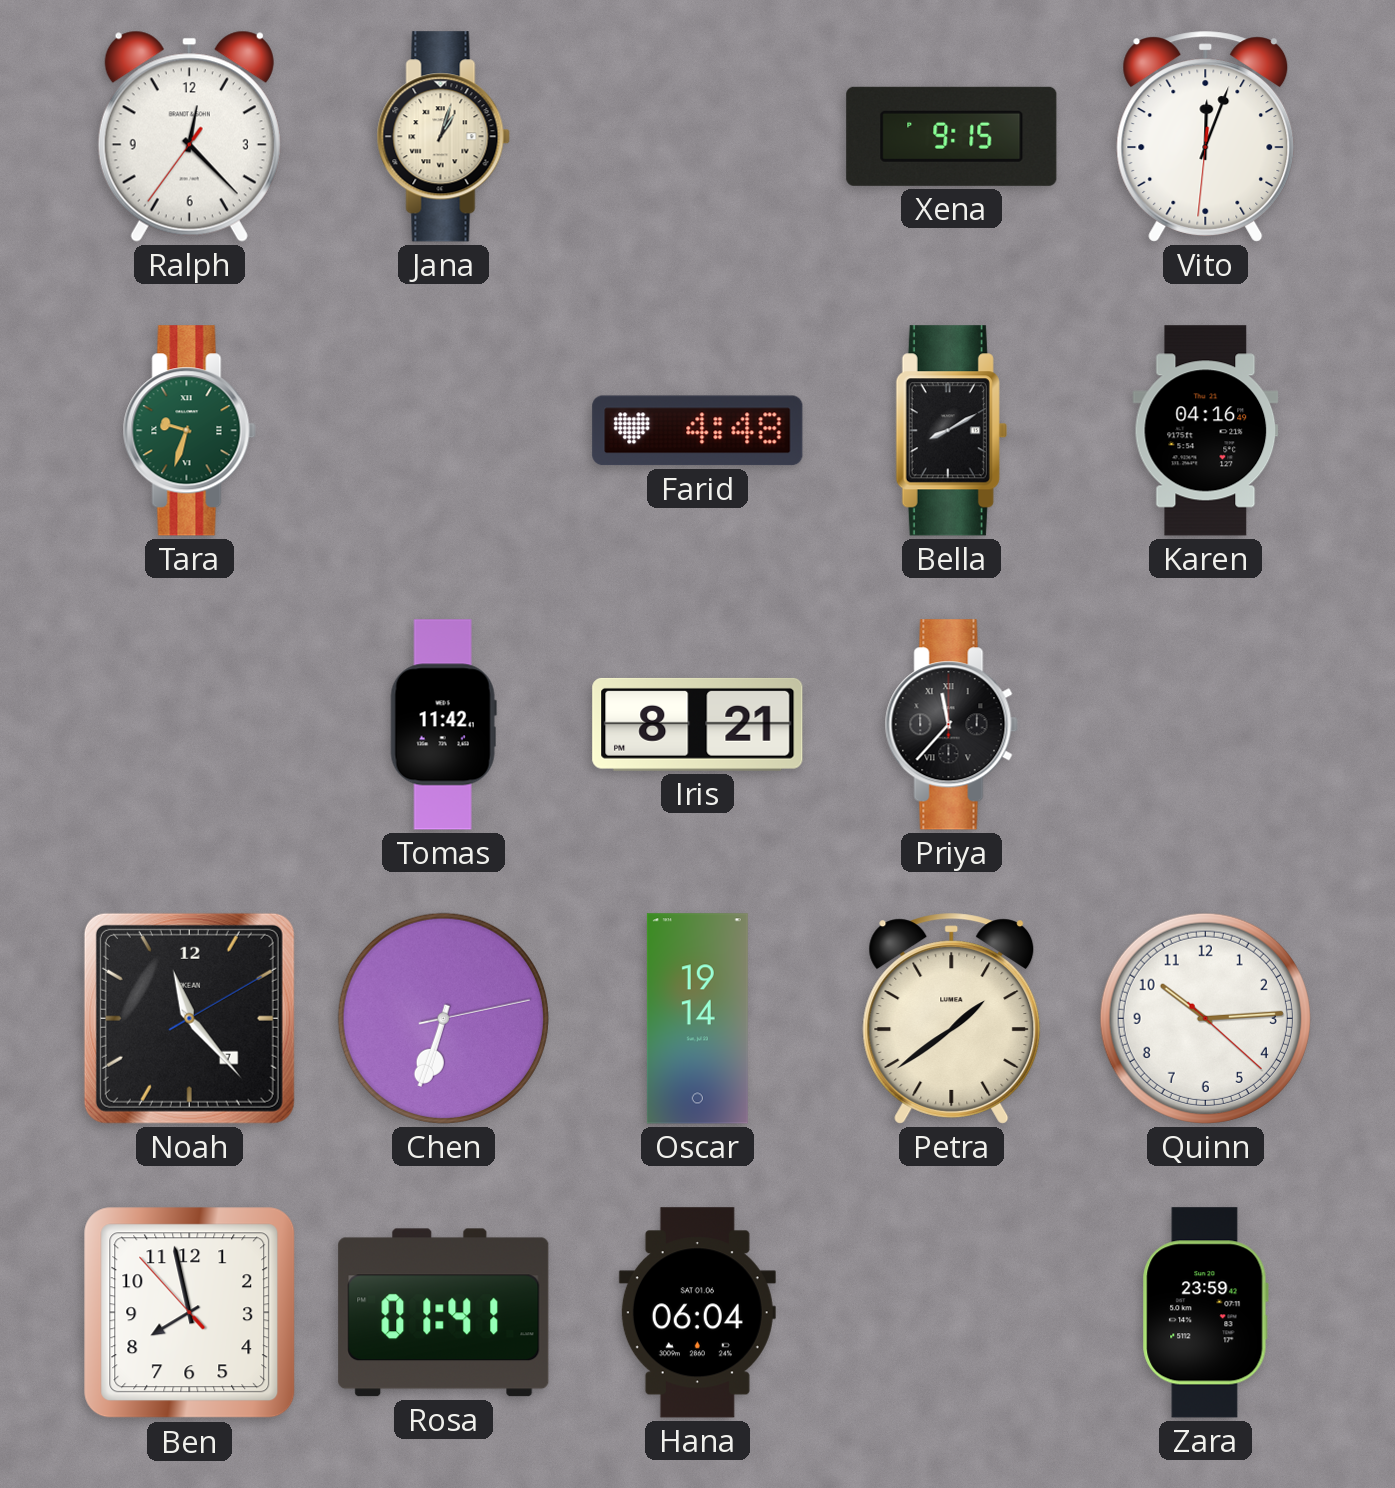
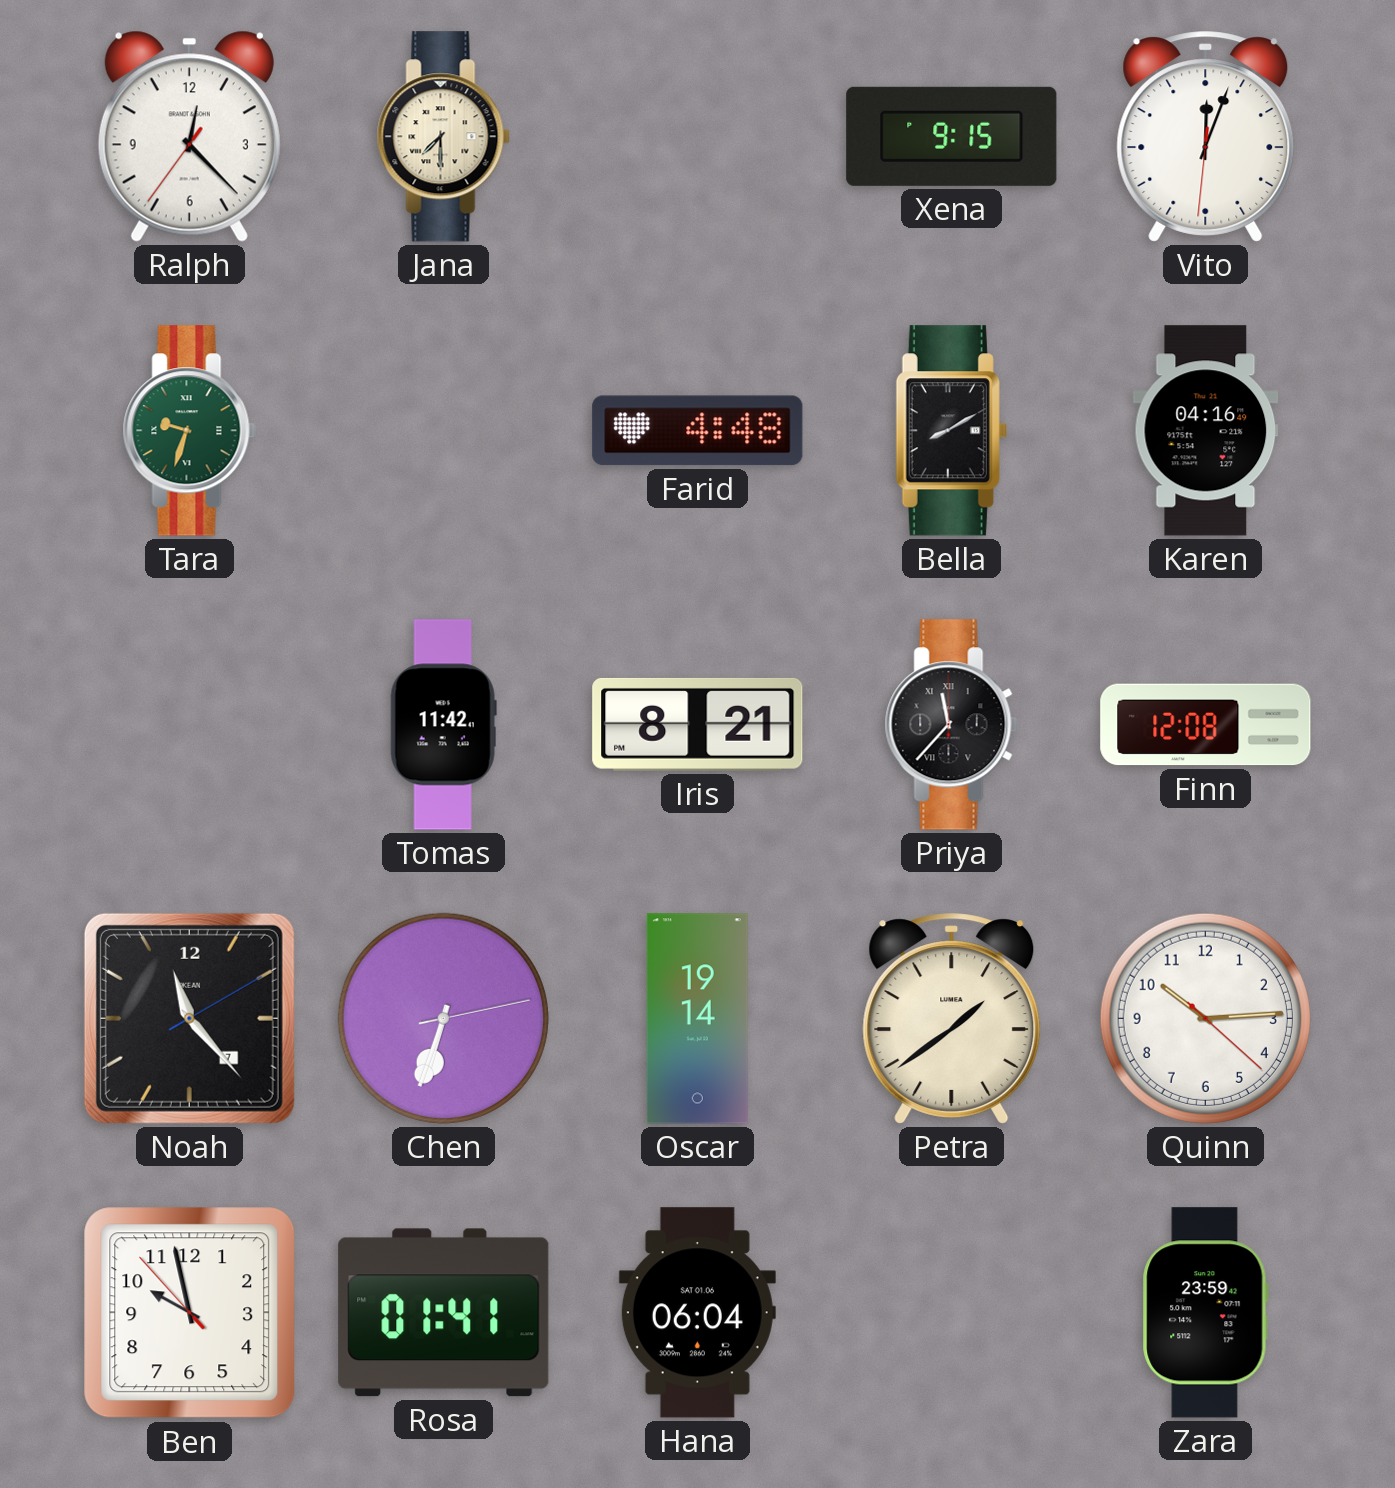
Jana: 1:03 -> 7:30 (443, 137)
Finn: none -> 12:08 (1206, 725)
Ben: 7:57 -> 9:57 (190, 1313)
